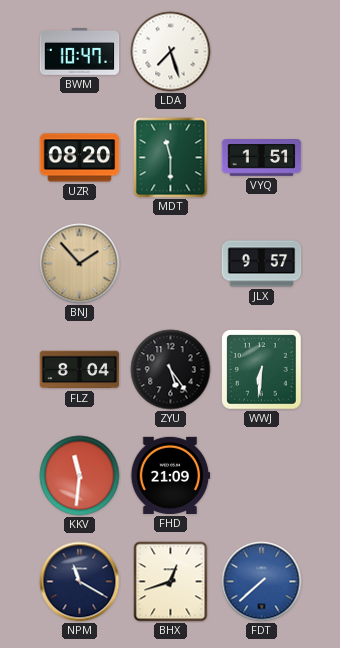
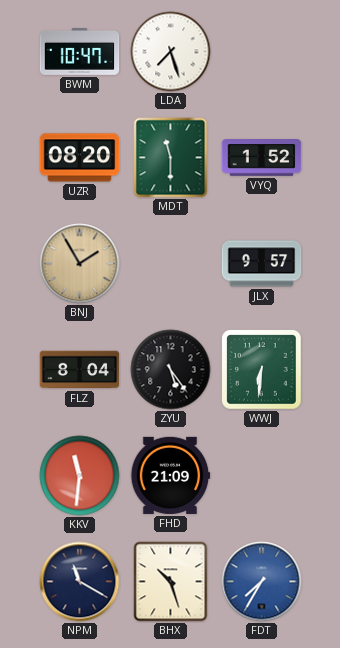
VYQ: 1:51 -> 1:52 (262, 158)
BNJ: 1:53 -> 1:55 (80, 264)
BHX: 12:42 -> 10:27 (171, 582)
FDT: 7:38 -> 7:35 (262, 582)
